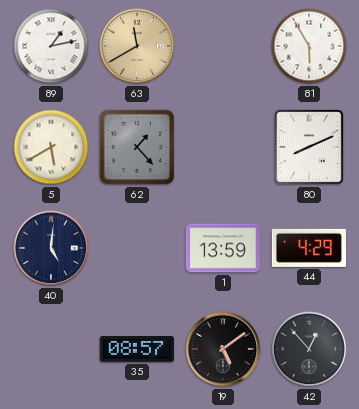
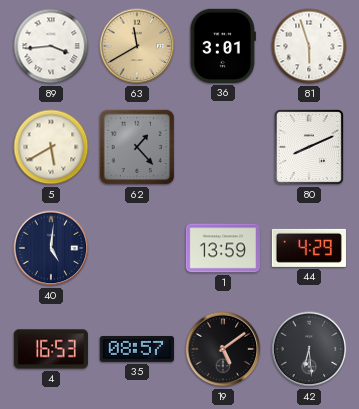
89: 1:13 -> 3:44 (51, 46)
36: none -> 3:01 (223, 46)
81: 5:55 -> 5:57 (309, 46)
4: none -> 16:53 (51, 349)
42: 12:53 -> 6:29 (309, 349)
